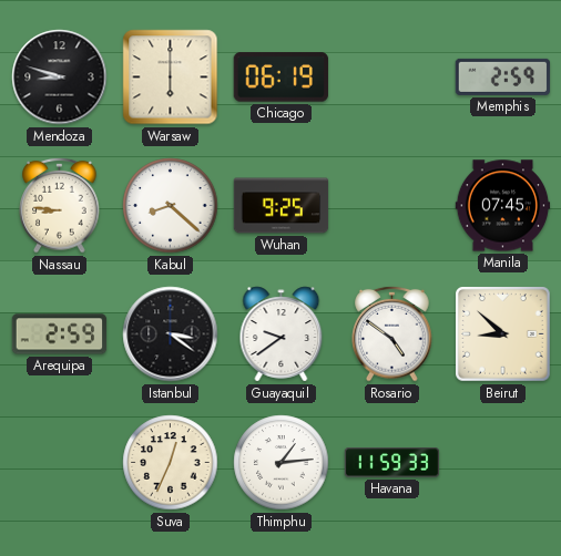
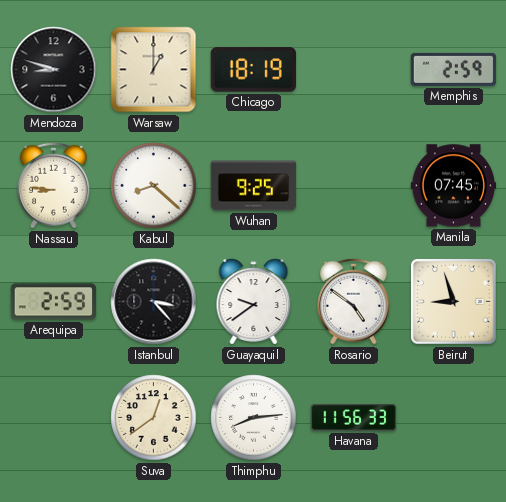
Warsaw: 6:00 -> 1:00 (154, 70)
Chicago: 06:19 -> 18:19 (253, 70)
Istanbul: 3:21 -> 3:23 (154, 302)
Beirut: 8:52 -> 8:57 (454, 302)
Suva: 12:34 -> 12:39 (154, 418)
Thimphu: 1:14 -> 8:14 (254, 418)
Havana: 11:59 -> 11:56 (354, 418)
